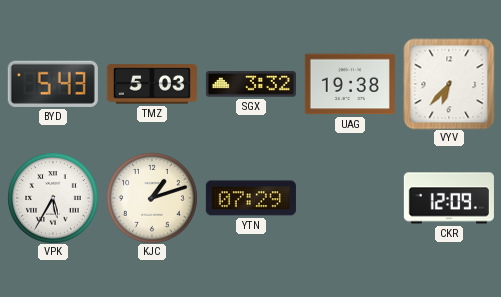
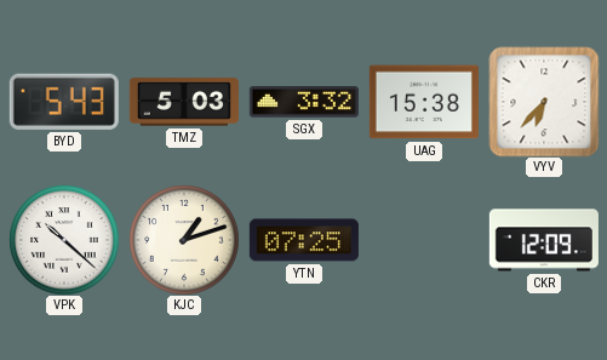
UAG: 19:38 -> 15:38 (424, 102)
VPK: 5:35 -> 10:22 (64, 240)
YTN: 07:29 -> 07:25 (304, 240)
